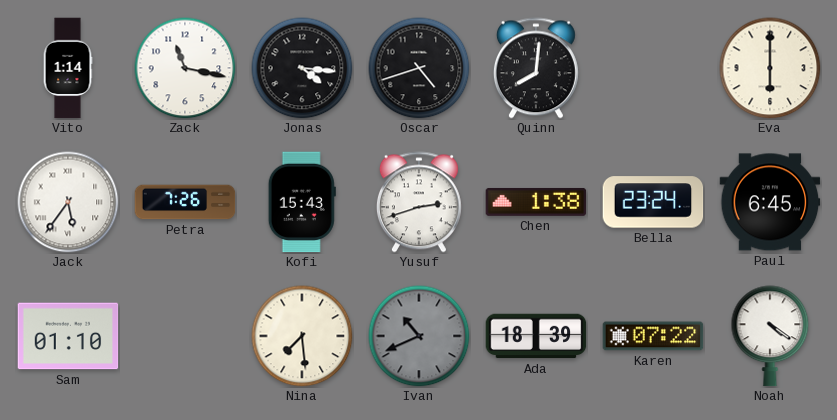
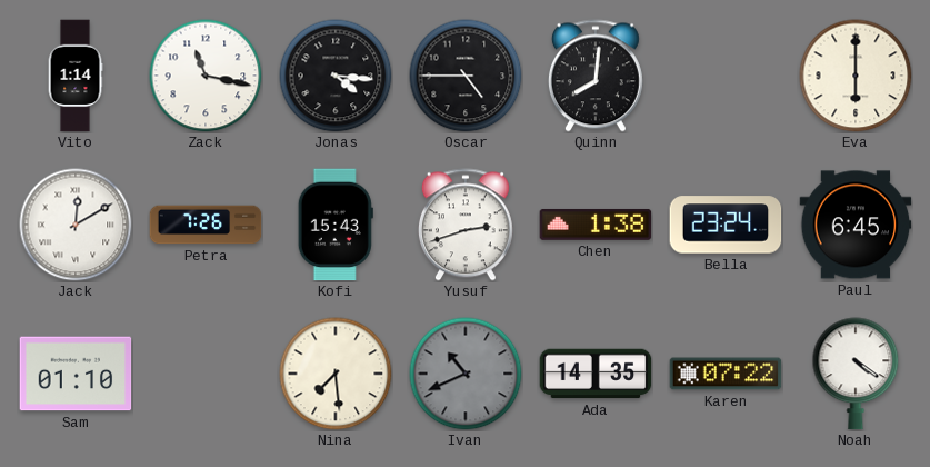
Oscar: 4:42 -> 4:45 (466, 76)
Jack: 5:36 -> 12:10 (76, 225)
Ada: 18:39 -> 14:35 (596, 374)
